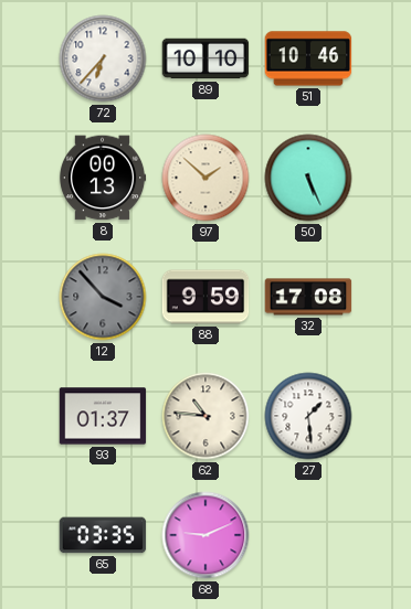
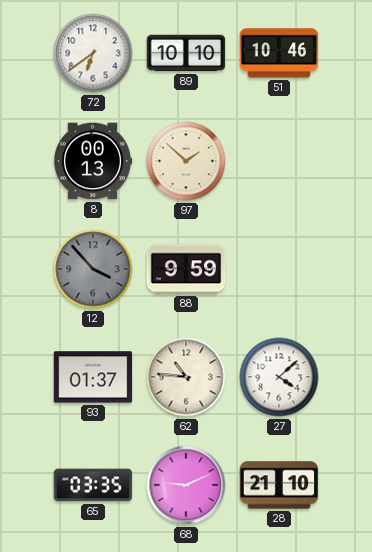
72: 6:37 -> 6:39 (93, 53)
50: 5:26 -> none (308, 178)
32: 17:08 -> none (308, 297)
27: 1:29 -> 4:08 (279, 377)
28: none -> 21:10 (279, 485)
